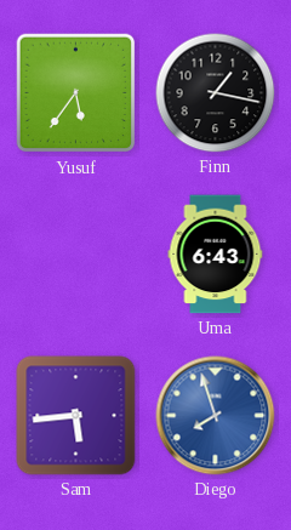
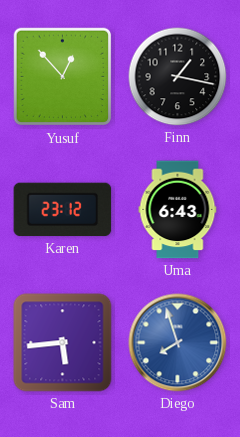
Yusuf: 5:36 -> 12:53 (63, 77)
Karen: none -> 23:12 (63, 210)
